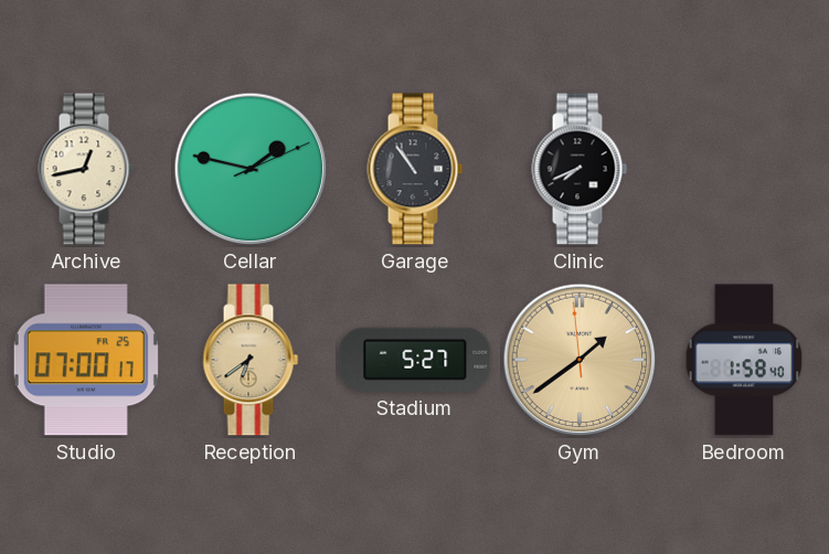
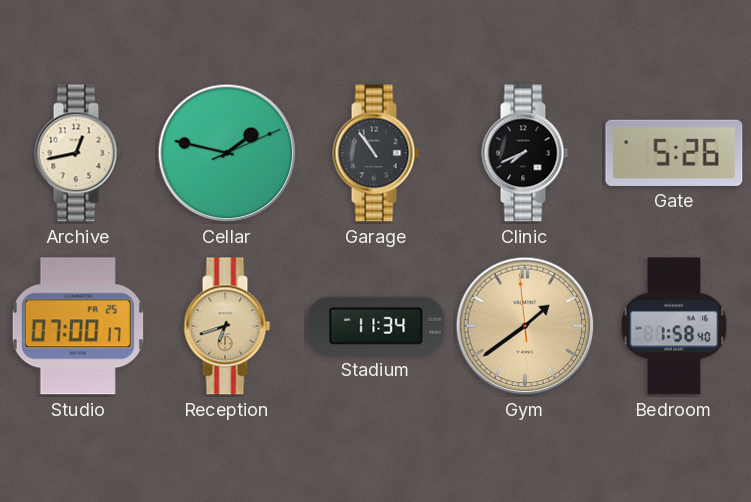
Gate: none -> 5:26 (674, 153)
Reception: 6:39 -> 6:42 (227, 326)
Stadium: 5:27 -> 11:34 (376, 326)
